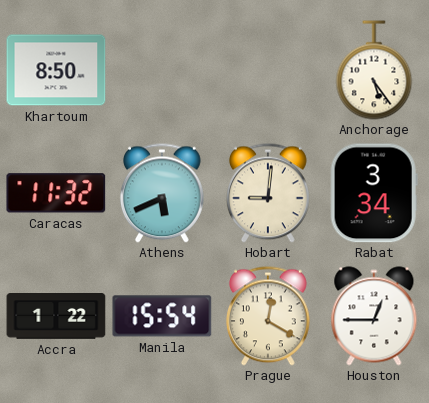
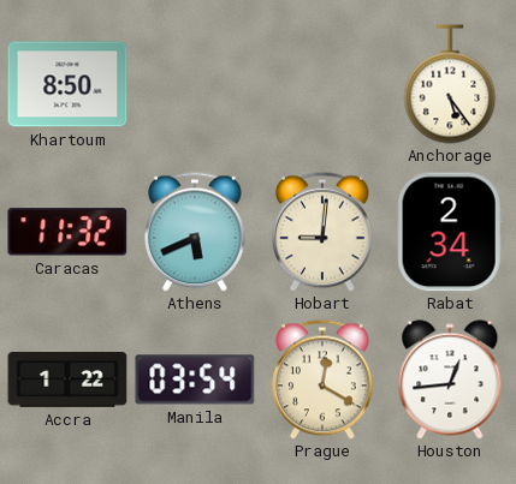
Rabat: 3:34 -> 2:34 (450, 232)
Manila: 15:54 -> 03:54 (195, 380)
Houston: 12:45 -> 12:44 (450, 380)
